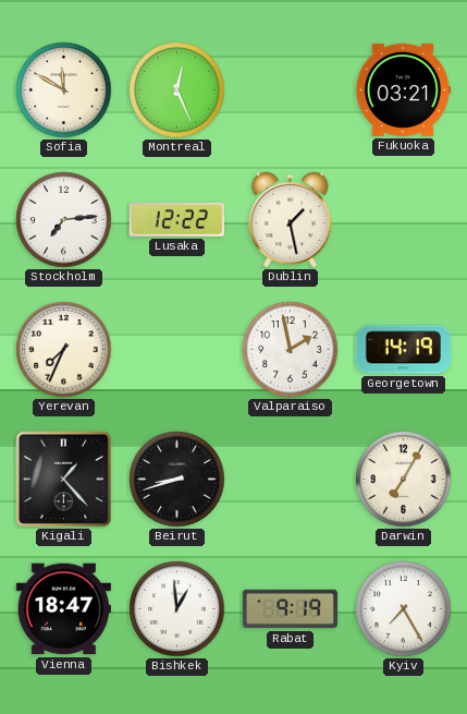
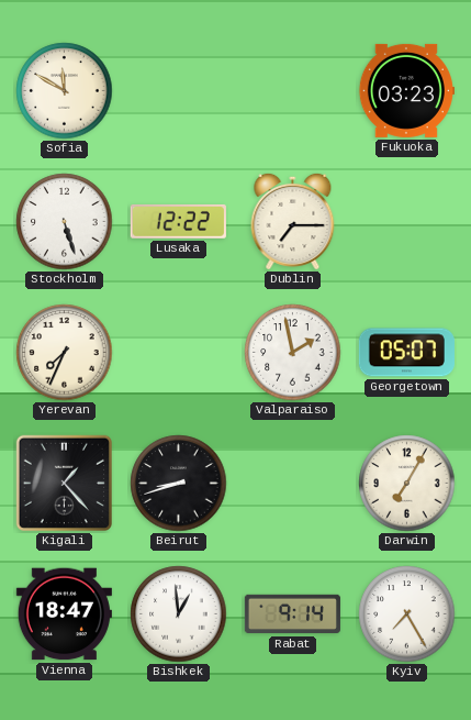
Montreal: 12:26 -> none (177, 90)
Fukuoka: 03:21 -> 03:23 (406, 90)
Stockholm: 7:14 -> 5:27 (65, 222)
Dublin: 1:28 -> 7:15 (293, 221)
Georgetown: 14:19 -> 05:07 (406, 353)
Rabat: 9:19 -> 9:14 (292, 614)
